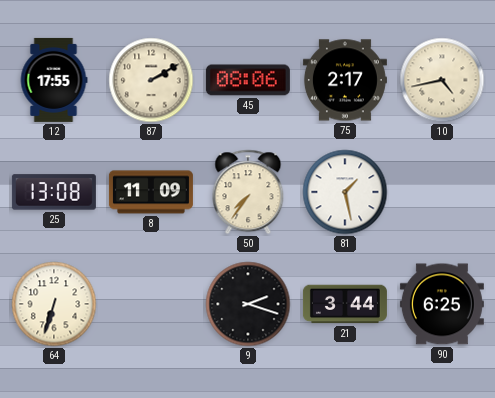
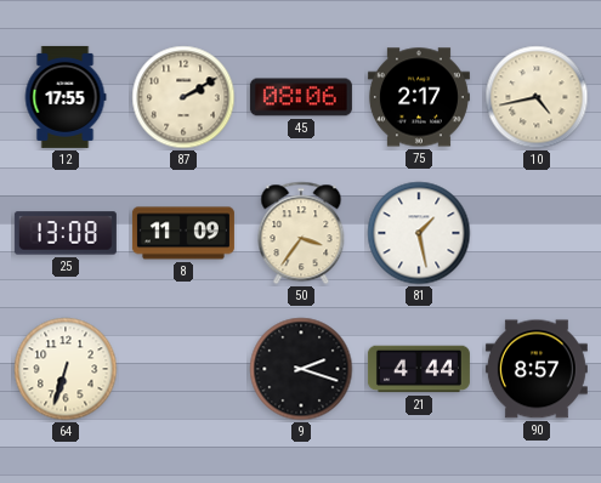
50: 7:36 -> 3:36 (301, 233)
21: 3:44 -> 4:44 (419, 369)
90: 6:25 -> 8:57 (537, 369)
